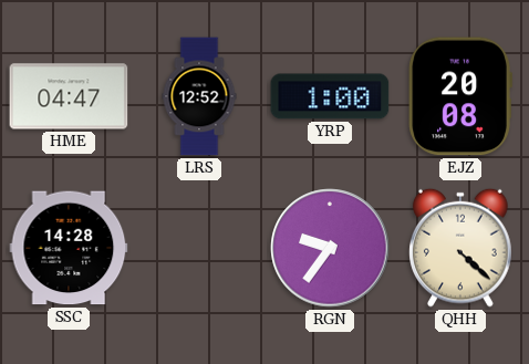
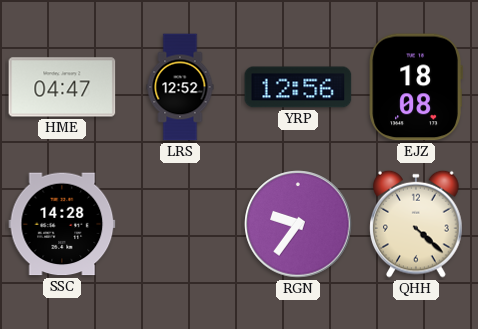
YRP: 1:00 -> 12:56 (298, 87)
EJZ: 20:08 -> 18:08 (416, 87)
